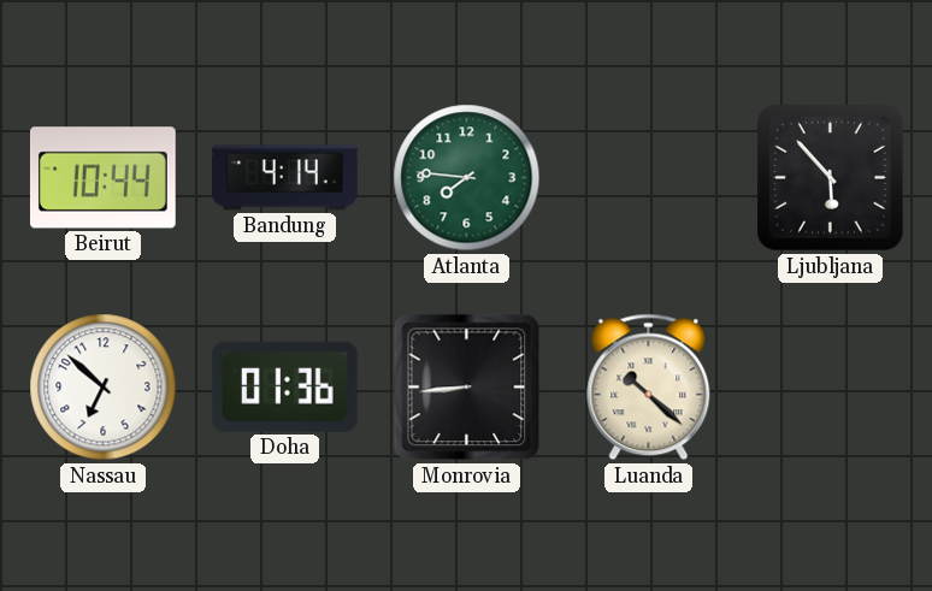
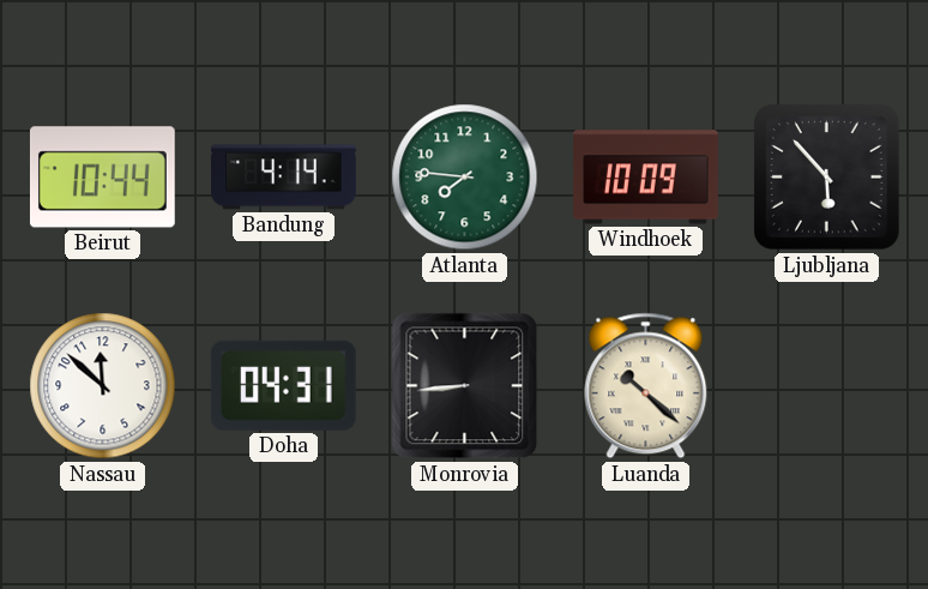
Windhoek: none -> 10:09 (646, 178)
Nassau: 6:52 -> 11:52 (103, 386)
Doha: 01:36 -> 04:31 (283, 385)
